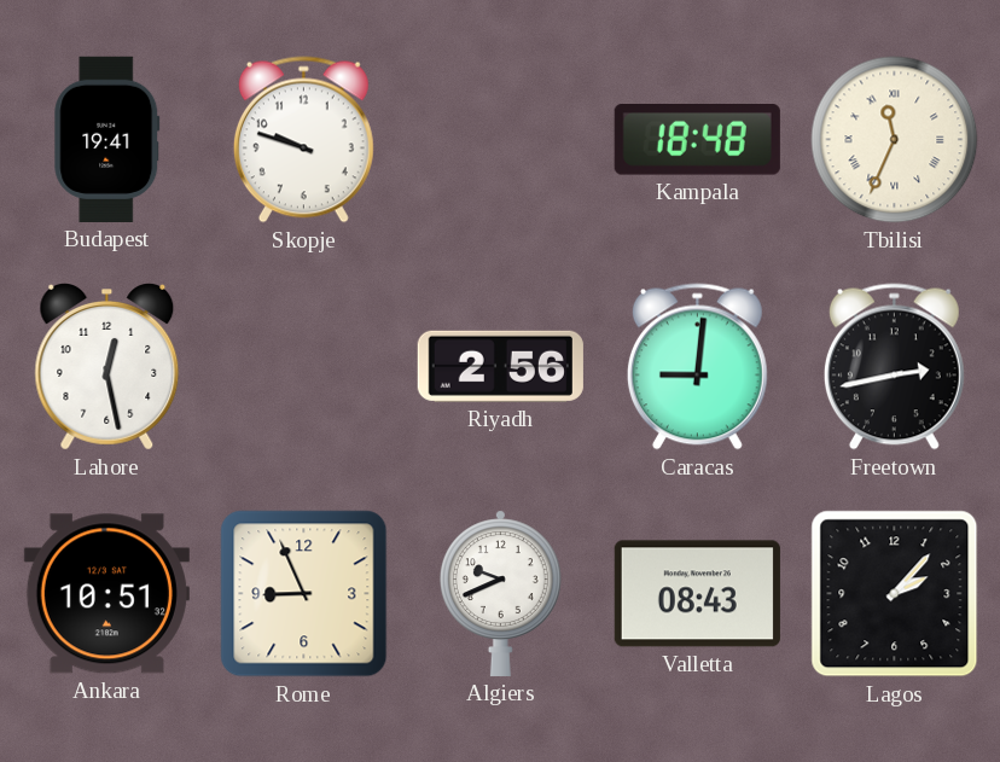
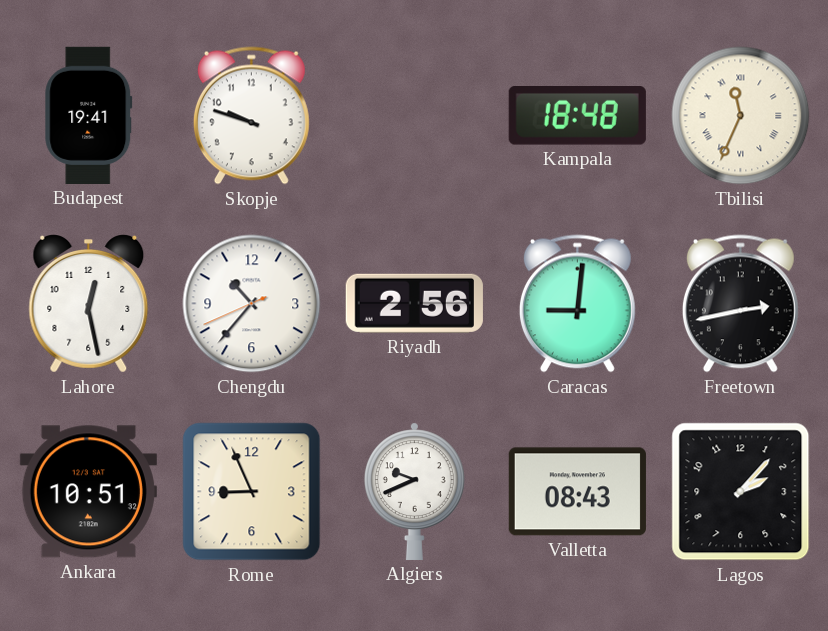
Chengdu: none -> 10:36 (252, 304)
